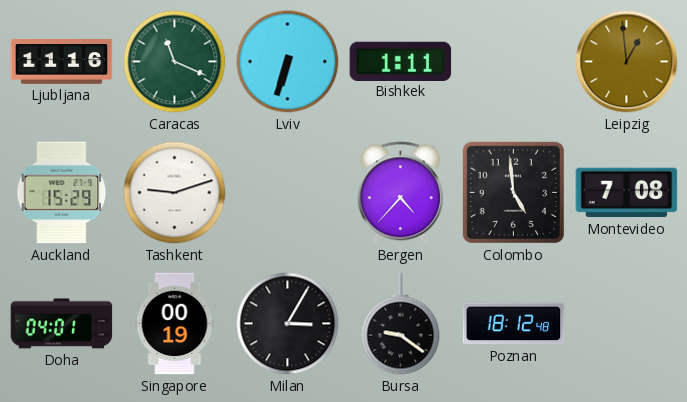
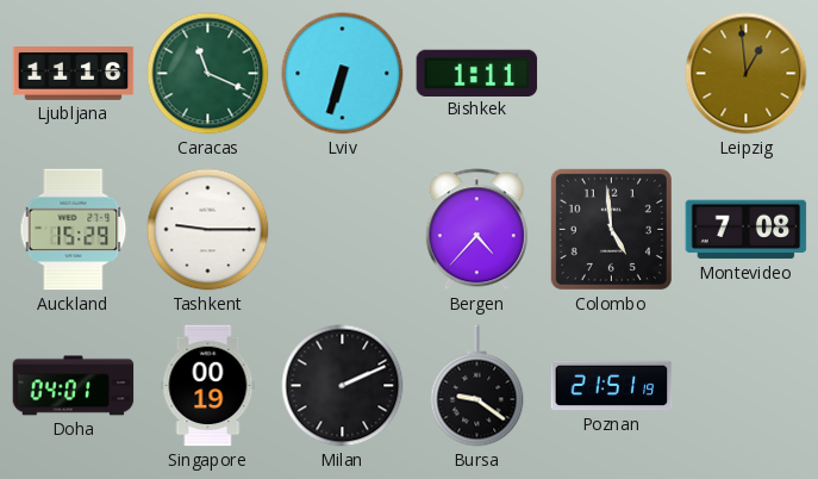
Tashkent: 9:12 -> 9:15 (208, 230)
Milan: 3:05 -> 2:11 (343, 386)
Poznan: 18:12 -> 21:51 (612, 386)
